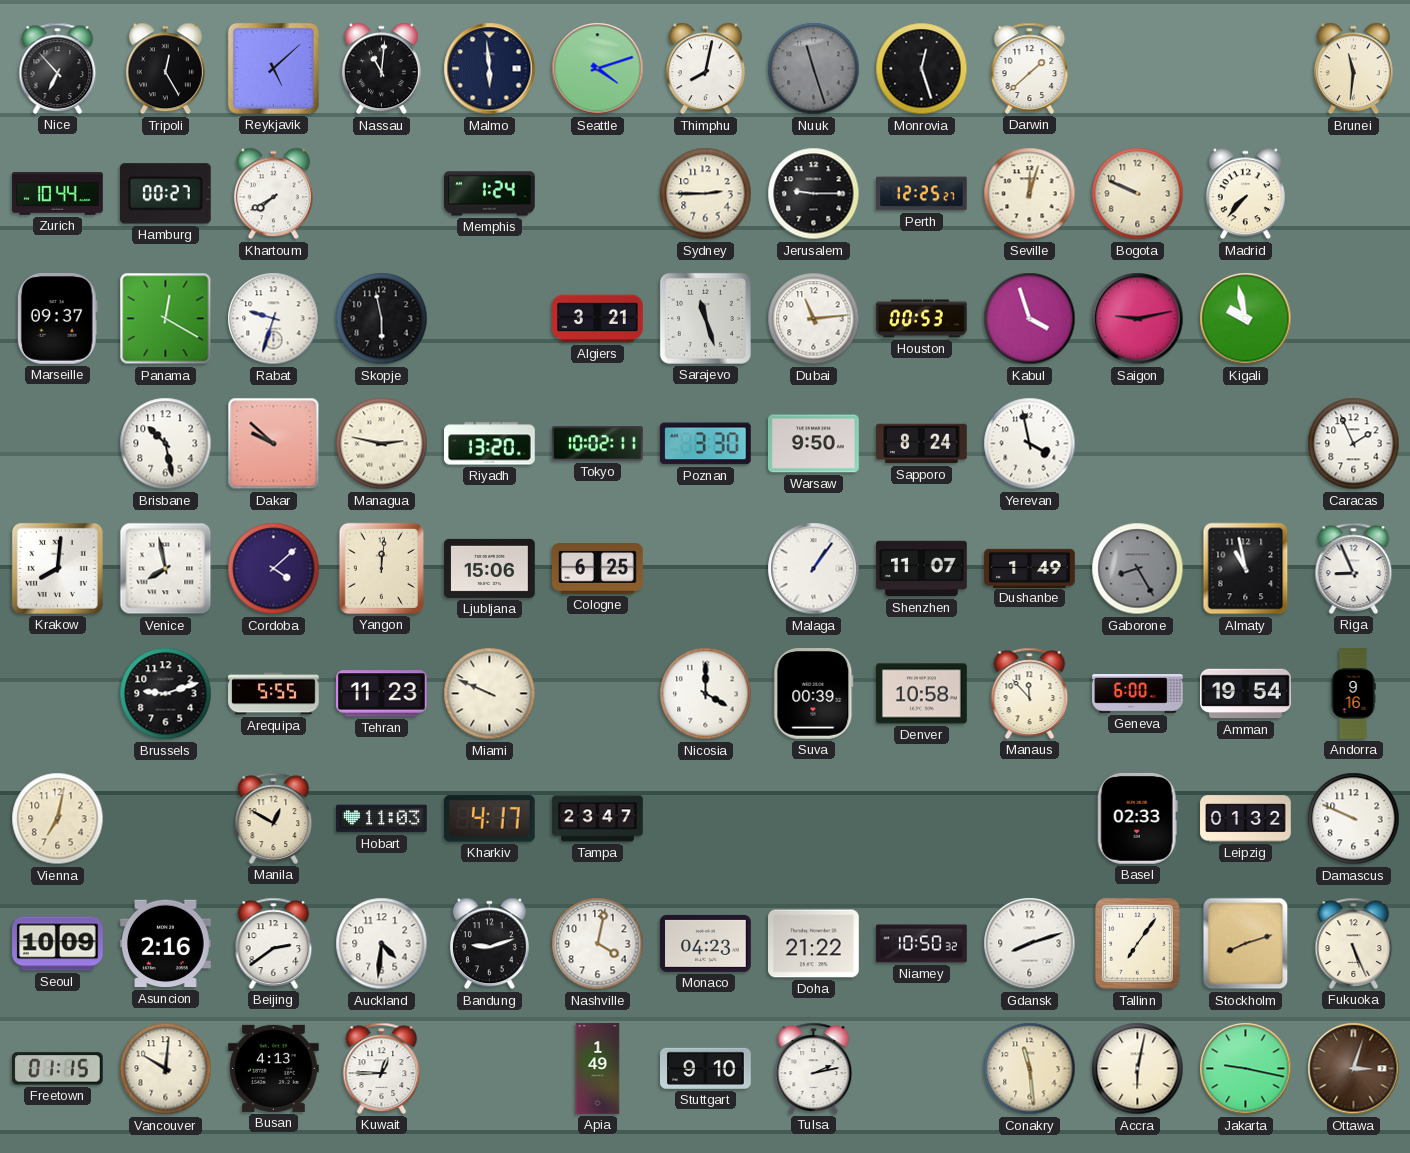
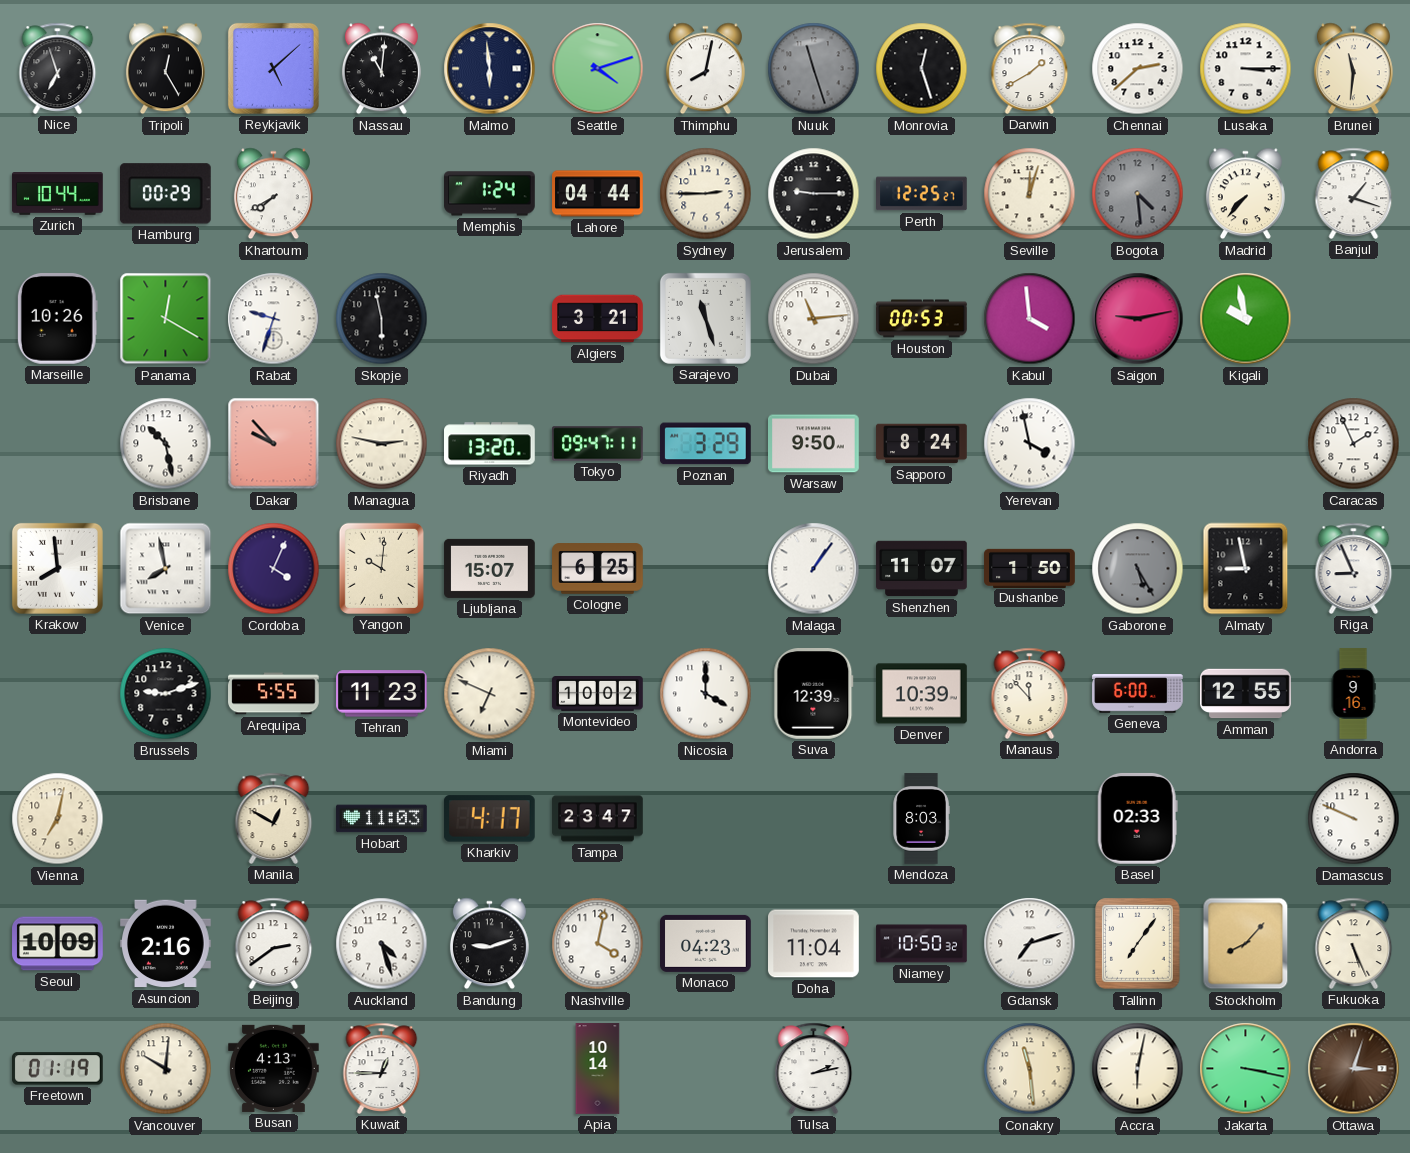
Nice: 6:53 -> 6:57 (58, 68)
Darwin: 1:38 -> 1:40 (1030, 68)
Chennai: none -> 2:38 (1138, 69)
Lusaka: none -> 3:15 (1246, 69)
Hamburg: 00:27 -> 00:29 (165, 194)
Lahore: none -> 04:44 (598, 194)
Bogota: 9:49 -> 4:29 (1138, 194)
Bogota dial: cream -> grey (1138, 194)
Banjul: none -> 1:18 (1354, 193)
Marseille: 09:37 -> 10:26 (57, 319)
Kabul: 3:57 -> 3:59 (1030, 319)
Dakar: 9:52 -> 9:53 (274, 444)
Tokyo: 10:02 -> 09:47 (598, 444)
Poznan: 3:30 -> 3:29 (705, 444)
Krakow: 8:01 -> 7:59 (57, 568)
Cordoba: 4:08 -> 4:04 (274, 569)
Yangon: 12:01 -> 10:01 (381, 568)
Ljubljana: 15:06 -> 15:07 (490, 568)
Dushanbe: 1:49 -> 1:50 (1030, 568)
Gaborone: 8:25 -> 5:25 (1138, 569)
Almaty: 10:58 -> 8:58 (1246, 569)
Miami: 9:49 -> 6:49 (490, 694)
Montevideo: none -> 10:02 (598, 694)
Suva: 00:39 -> 12:39 (814, 694)
Denver: 10:58 -> 10:39 (922, 694)
Amman: 19:54 -> 12:55 (1246, 694)
Mendoza: none -> 8:03 (921, 819)
Leipzig: 01:32 -> none (1246, 819)
Auckland: 4:31 -> 4:27 (382, 944)
Doha: 21:22 -> 11:04 (814, 944)
Gdansk: 8:12 -> 7:12 (1030, 944)
Stockholm: 8:12 -> 8:07 (1246, 944)
Freetown: 01:15 -> 01:19 (58, 1069)
Apia: 1:49 -> 10:14 (598, 1069)
Stuttgart: 9:10 -> none (706, 1068)
Jakarta: 9:17 -> 3:17 (1246, 1069)
